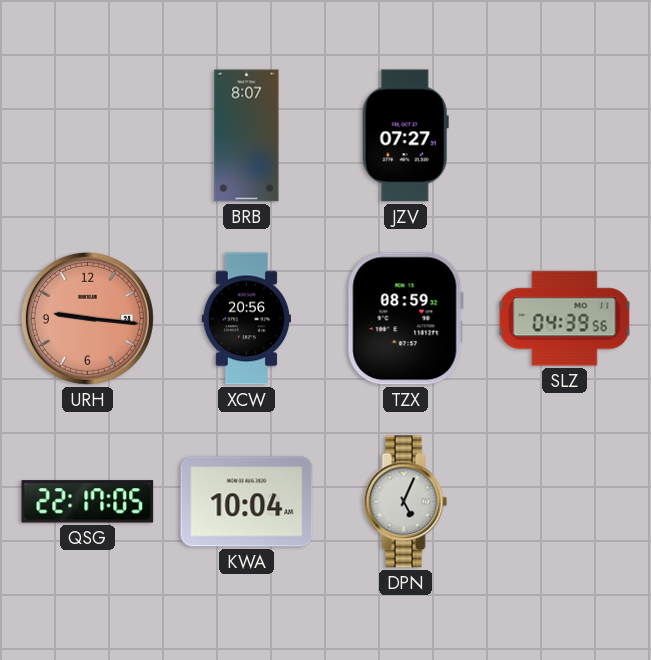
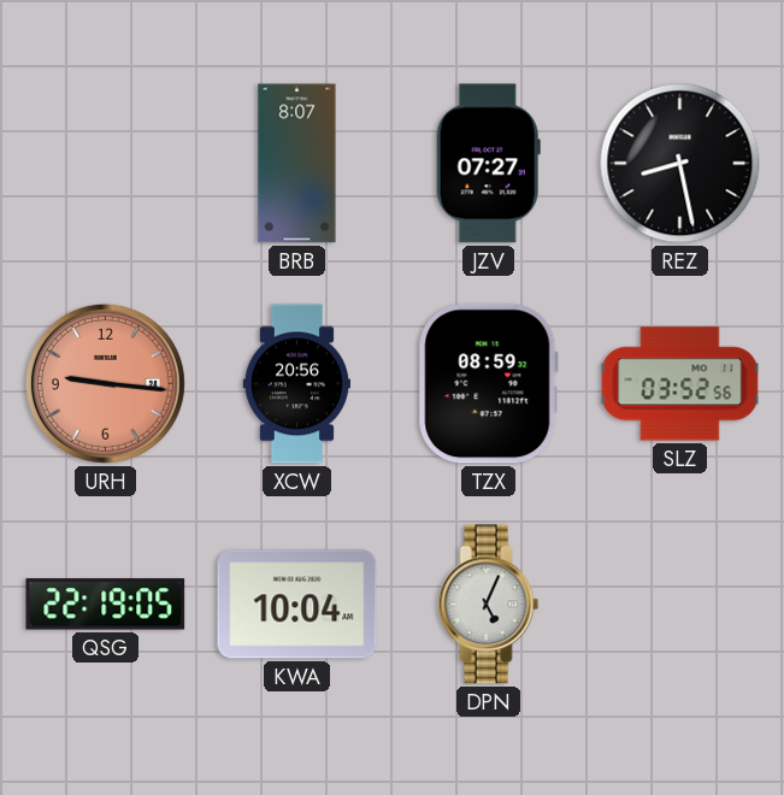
REZ: none -> 8:28 (680, 164)
SLZ: 04:39 -> 03:52 (680, 384)
QSG: 22:17 -> 22:19 (106, 605)
